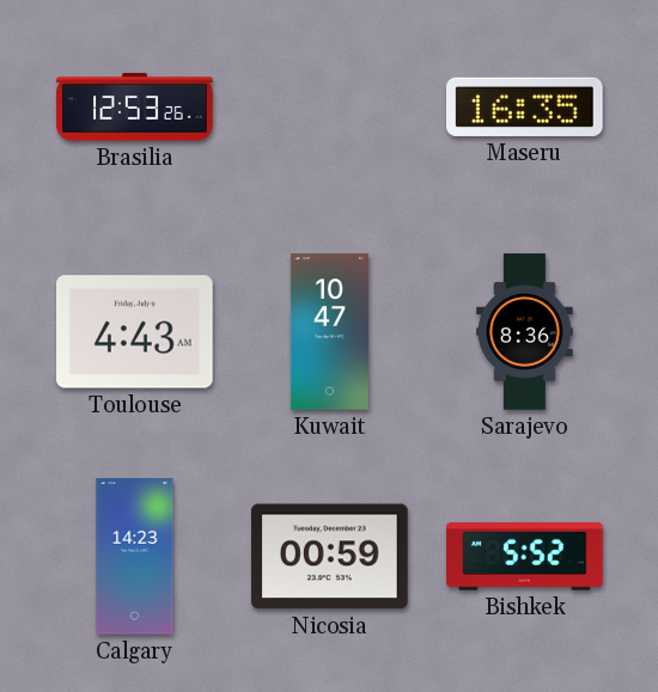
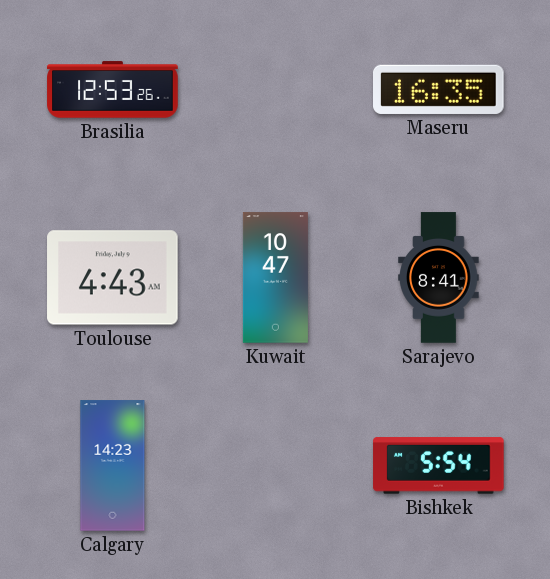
Sarajevo: 8:36 -> 8:41 (439, 278)
Nicosia: 00:59 -> none (330, 557)
Bishkek: 5:52 -> 5:54 (439, 466)
